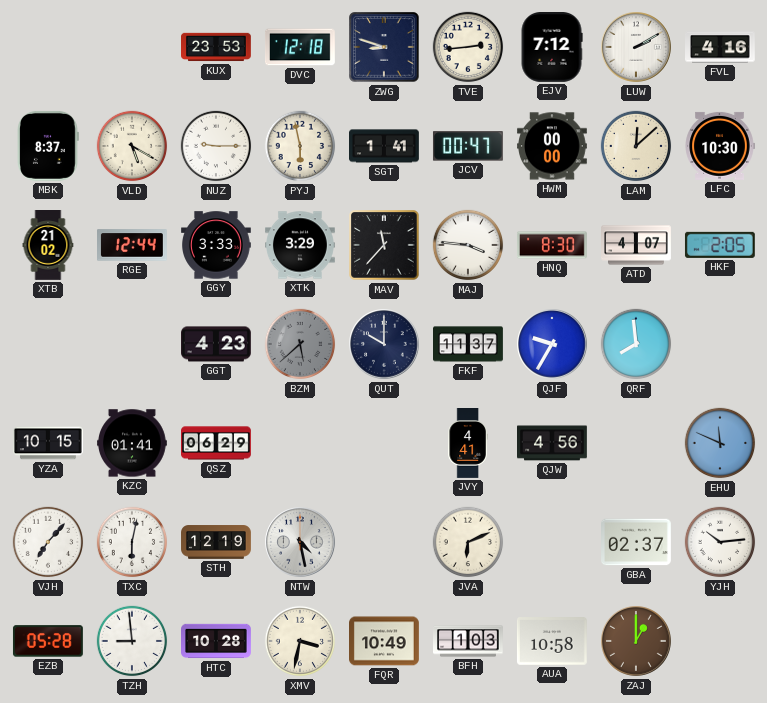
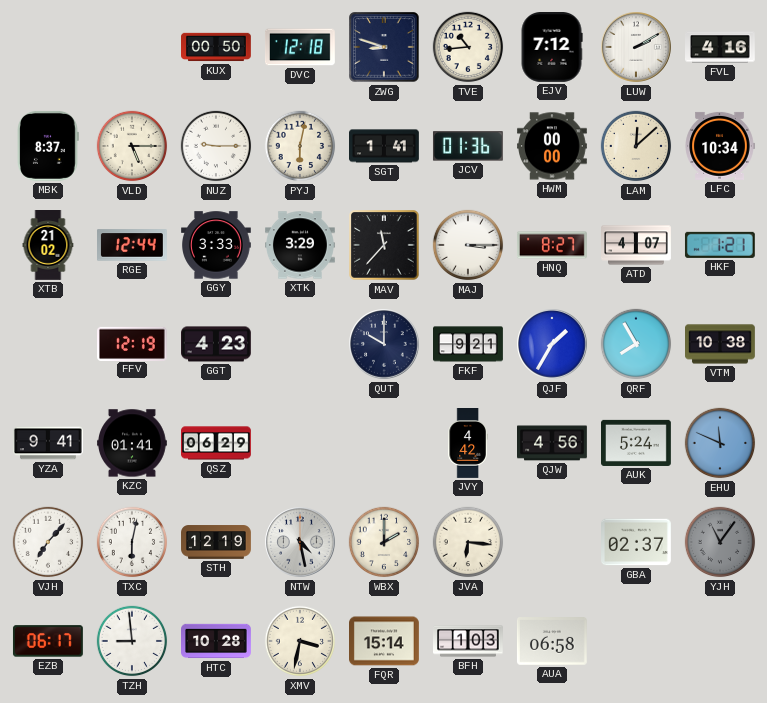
KUX: 23:53 -> 00:50 (217, 47)
TVE: 2:44 -> 10:44 (468, 47)
VLD: 5:20 -> 5:15 (132, 146)
PYJ: 5:58 -> 6:02 (300, 146)
JCV: 00:47 -> 01:36 (468, 146)
LFC: 10:30 -> 10:34 (720, 146)
MAJ: 3:46 -> 3:15 (468, 245)
HNQ: 8:30 -> 8:27 (552, 245)
HKF: 2:05 -> 1:21 (720, 245)
FFV: none -> 12:19 (133, 343)
BZM: 5:38 -> none (300, 344)
FKF: 11:37 -> 9:21 (469, 344)
QJF: 9:35 -> 1:35 (552, 344)
QRF: 7:59 -> 7:55 (636, 344)
VTM: none -> 10:38 (721, 344)
YZA: 10:15 -> 9:41 (49, 443)
JVY: 4:41 -> 4:42 (468, 444)
AUK: none -> 5:24 (637, 443)
WBX: none -> 2:00 (384, 542)
JVA: 6:11 -> 6:16 (468, 542)
YJH: 10:14 -> 11:06 (720, 542)
YJH dial: white -> grey (720, 542)
EZB: 05:28 -> 06:17 (48, 641)
FQR: 10:49 -> 15:14 (385, 641)
AUA: 10:58 -> 06:58 (552, 642)
ZAJ: 1:00 -> none (636, 641)
